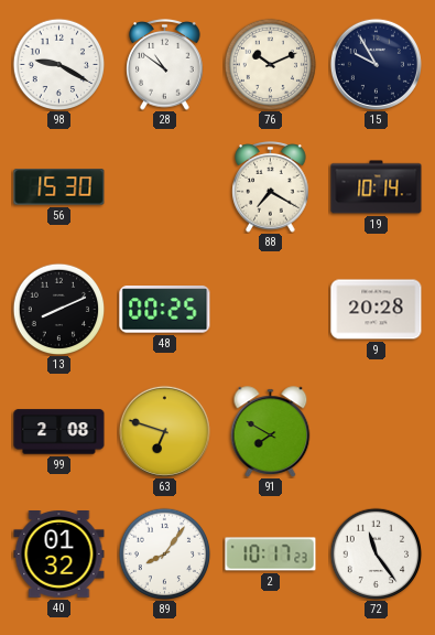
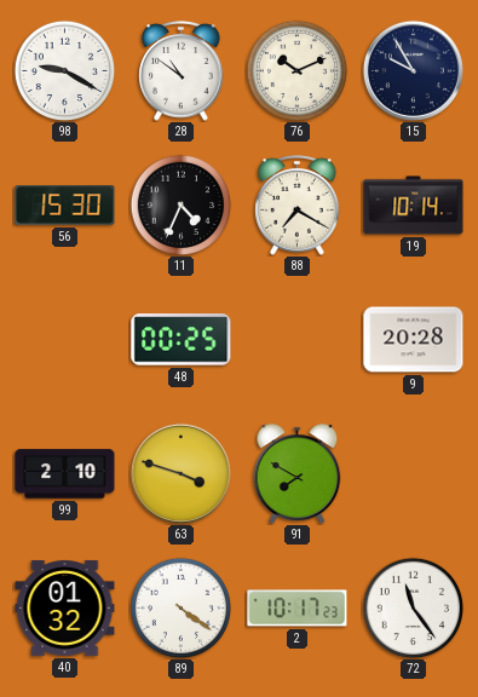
11: none -> 4:34 (180, 205)
13: 8:11 -> none (58, 309)
99: 2:08 -> 2:10 (65, 474)
63: 6:48 -> 3:48 (180, 473)
89: 8:06 -> 4:21 (180, 607)
